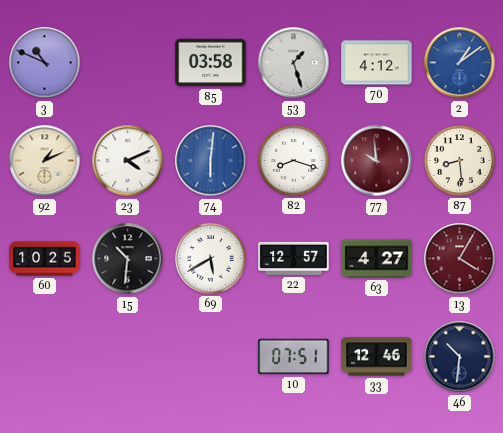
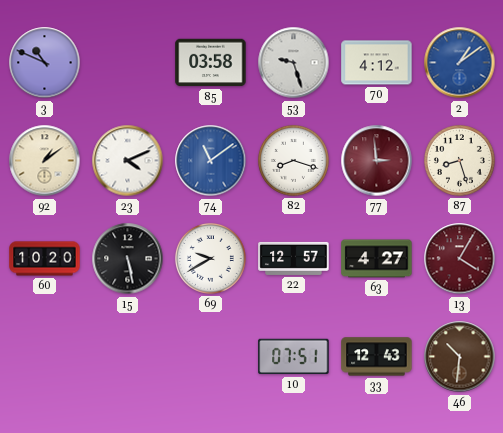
53: 1:27 -> 9:27 (294, 63)
92: 1:11 -> 1:09 (45, 161)
74: 6:01 -> 11:09 (211, 161)
77: 9:59 -> 2:59 (377, 161)
87: 8:29 -> 8:27 (459, 160)
60: 10:25 -> 10:20 (45, 259)
15: 10:31 -> 5:28 (128, 259)
69: 5:40 -> 9:40 (210, 258)
33: 12:46 -> 12:43 (377, 357)
46 dial: navy -> brown (460, 357)
